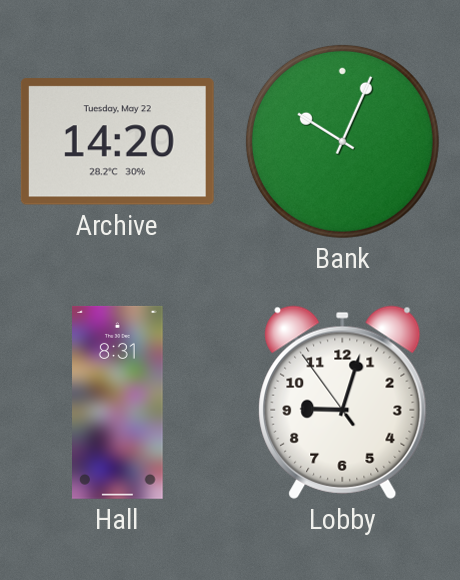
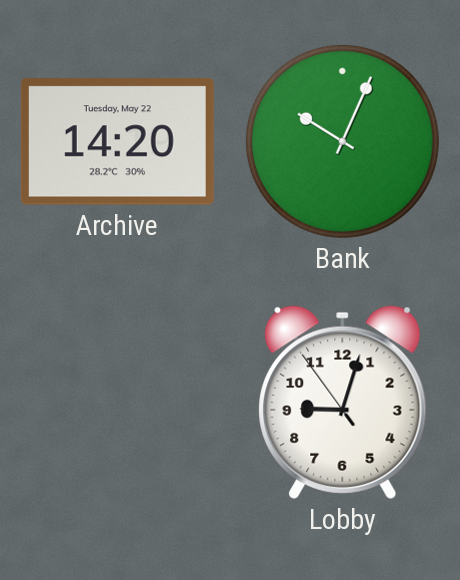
Hall: 8:31 -> none (118, 402)
